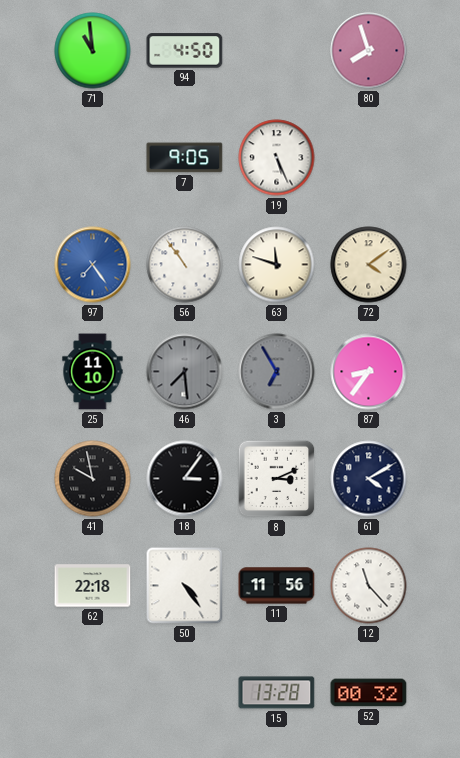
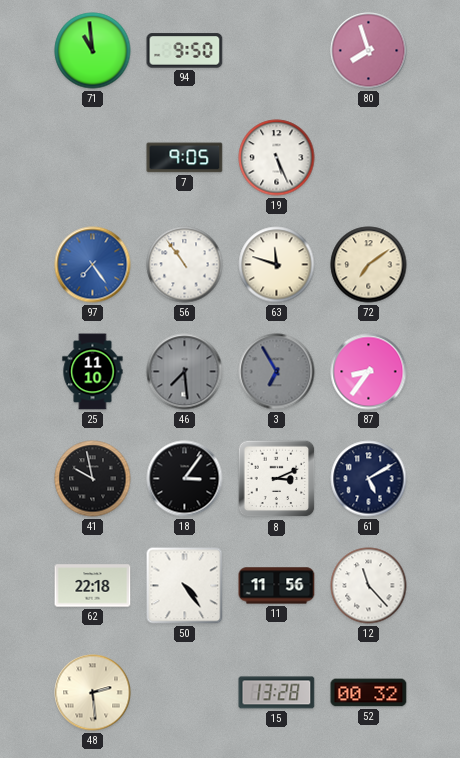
94: 4:50 -> 9:50 (185, 51)
72: 4:09 -> 7:09 (369, 265)
61: 4:10 -> 5:10 (369, 479)
48: none -> 2:29 (93, 693)
